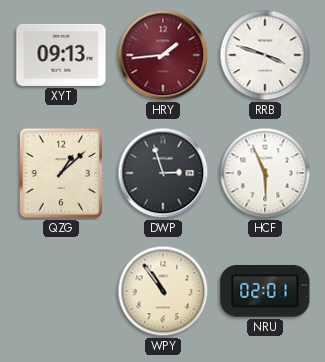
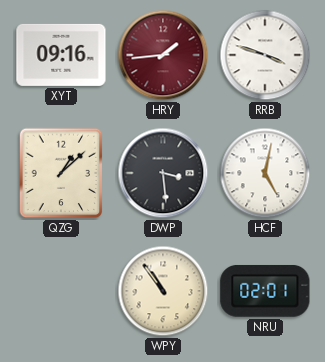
XYT: 09:13 -> 09:16 (61, 55)
DWP: 2:57 -> 3:29 (163, 173)
HCF: 5:56 -> 5:02 (265, 173)
